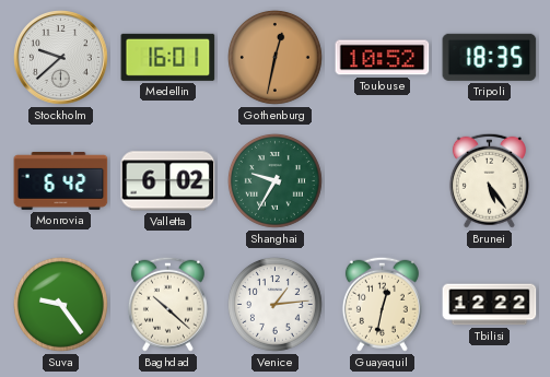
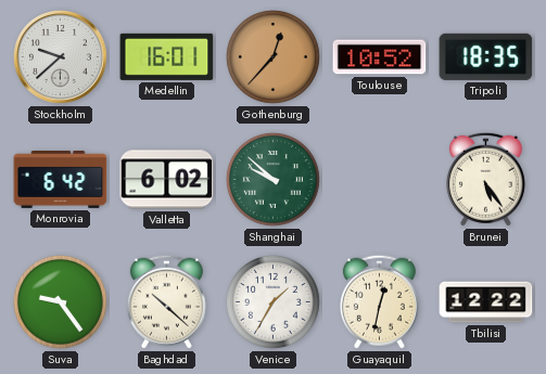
Gothenburg: 12:32 -> 12:37 (272, 56)
Shanghai: 9:35 -> 9:52 (272, 179)
Venice: 1:14 -> 1:35 (272, 301)
